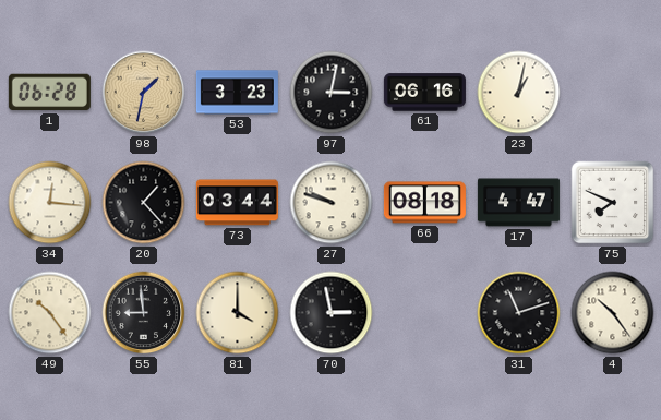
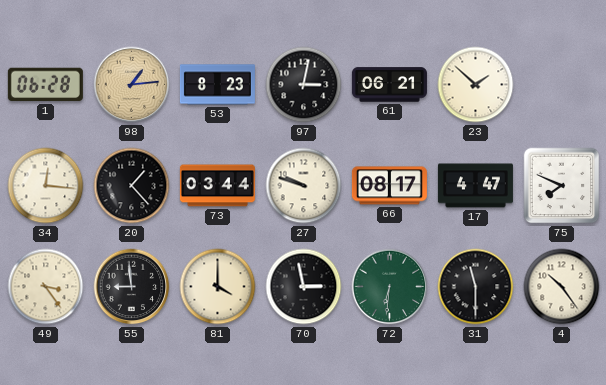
98: 1:32 -> 1:14 (132, 85)
53: 3:23 -> 8:23 (217, 85)
61: 06:16 -> 06:21 (389, 85)
23: 1:02 -> 1:52 (476, 85)
66: 08:18 -> 08:17 (389, 186)
49: 10:24 -> 3:24 (46, 287)
72: none -> 6:31 (390, 287)
31: 11:12 -> 11:30 (476, 287)
